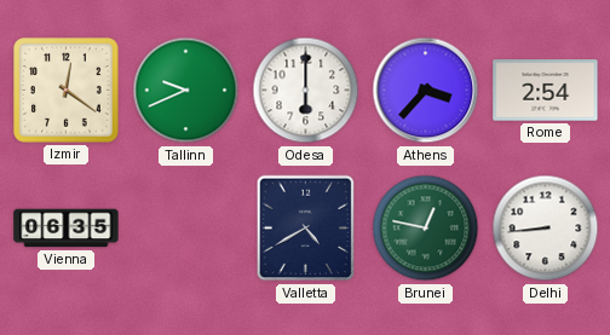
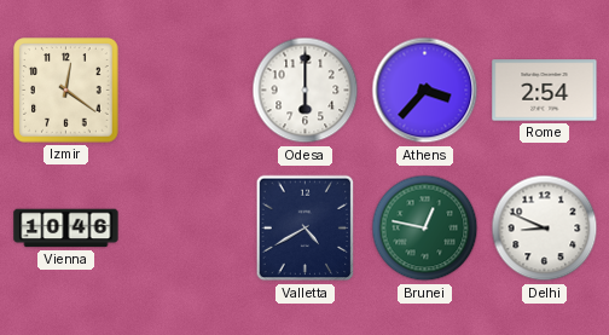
Tallinn: 9:41 -> none (186, 91)
Vienna: 06:35 -> 10:46 (66, 229)
Delhi: 8:44 -> 8:49 (545, 229)
